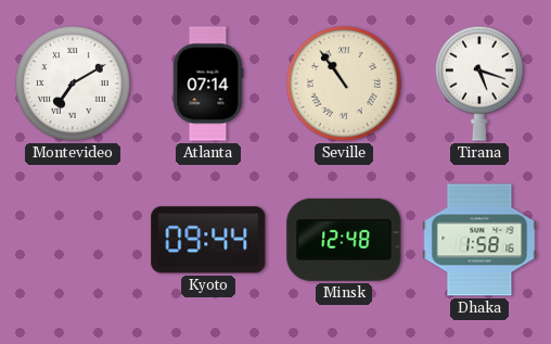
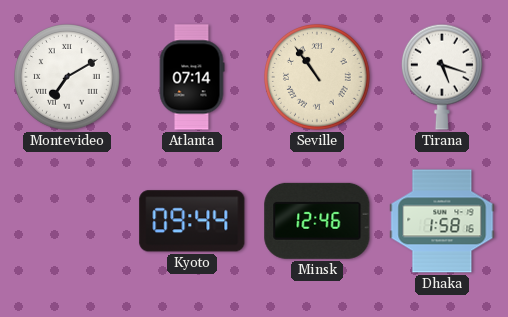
Minsk: 12:48 -> 12:46 (317, 221)
